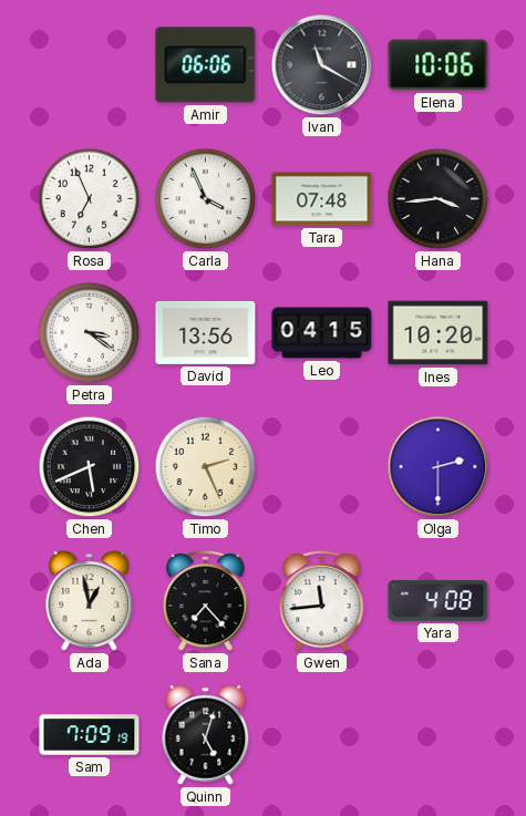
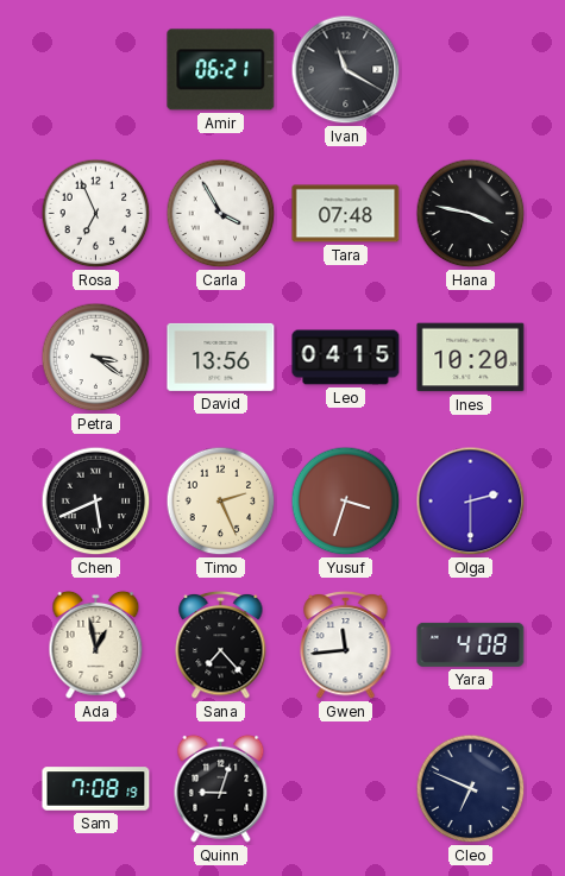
Amir: 06:06 -> 06:21 (221, 70)
Elena: 10:06 -> none (439, 65)
Carla: 3:56 -> 3:55 (221, 214)
Hana: 3:44 -> 3:47 (471, 214)
Yusuf: none -> 3:33 (346, 502)
Sam: 7:09 -> 7:08 (96, 789)
Quinn: 5:03 -> 9:03 (221, 788)
Cleo: none -> 6:49 (471, 789)
